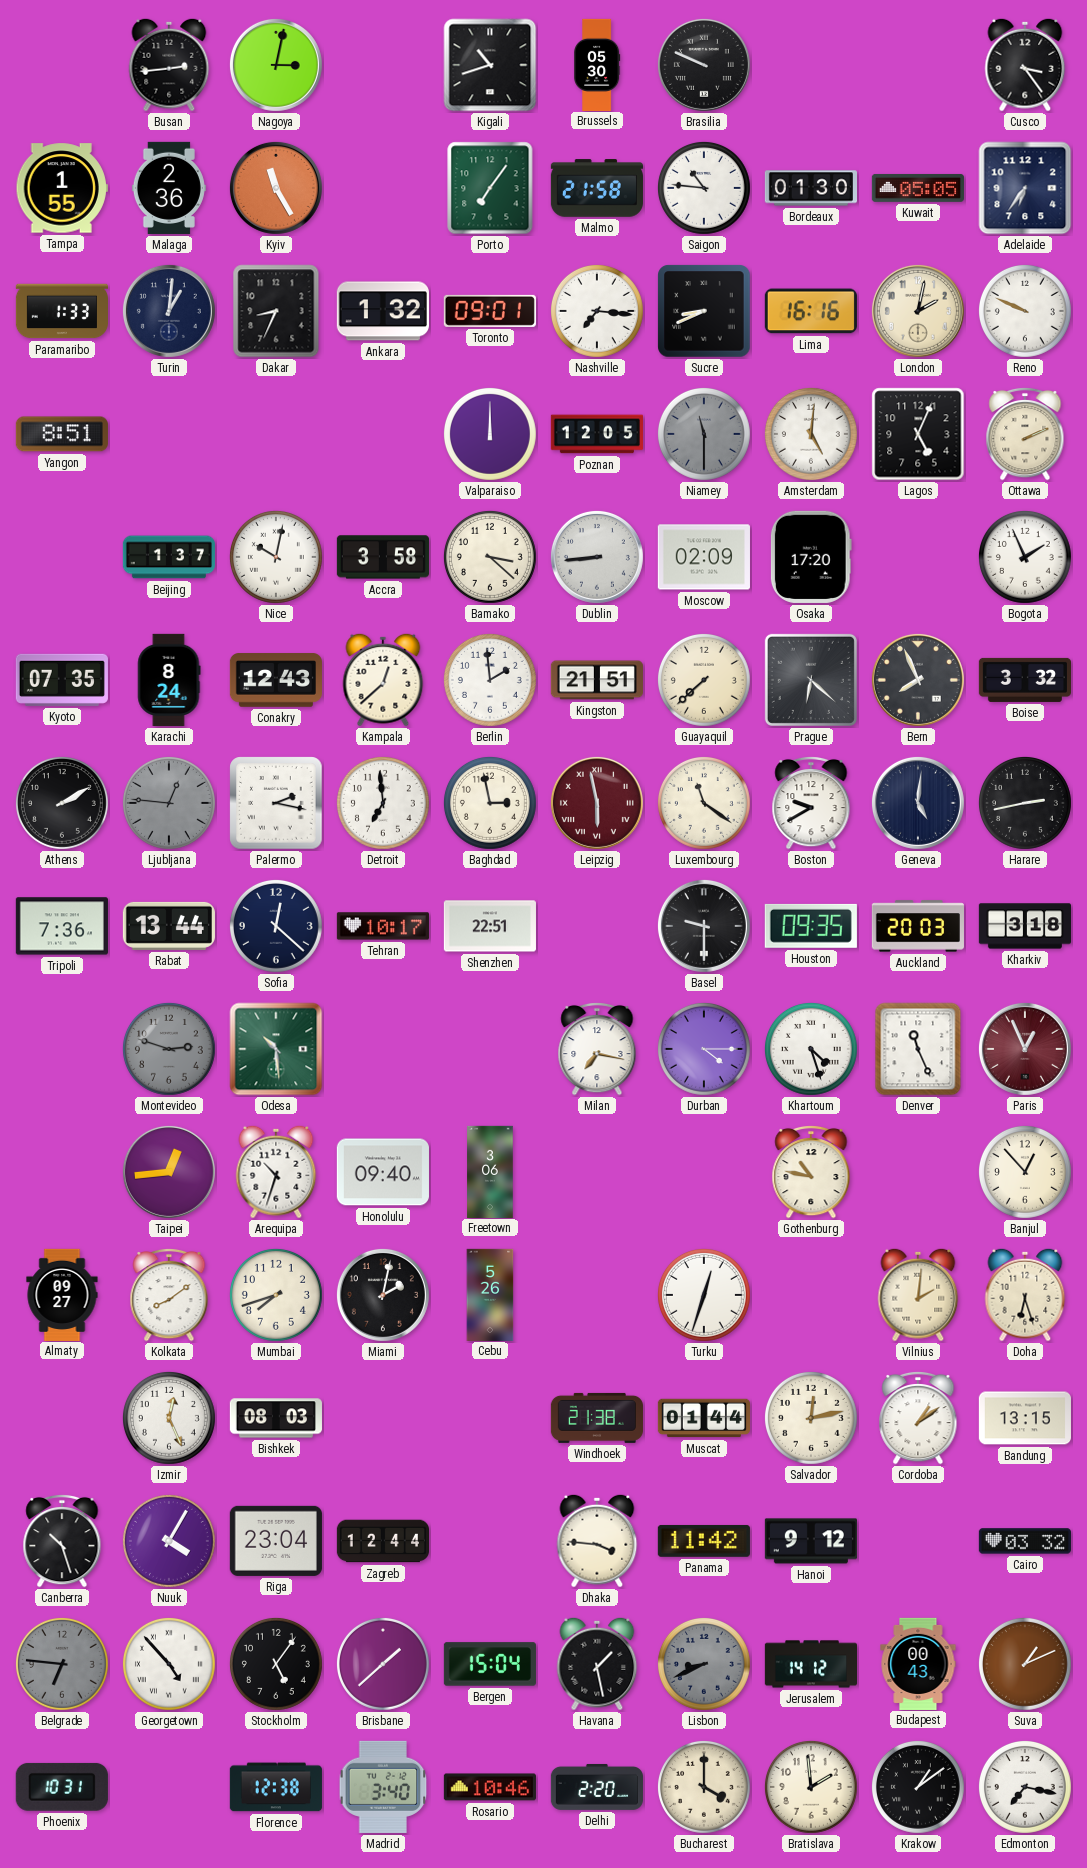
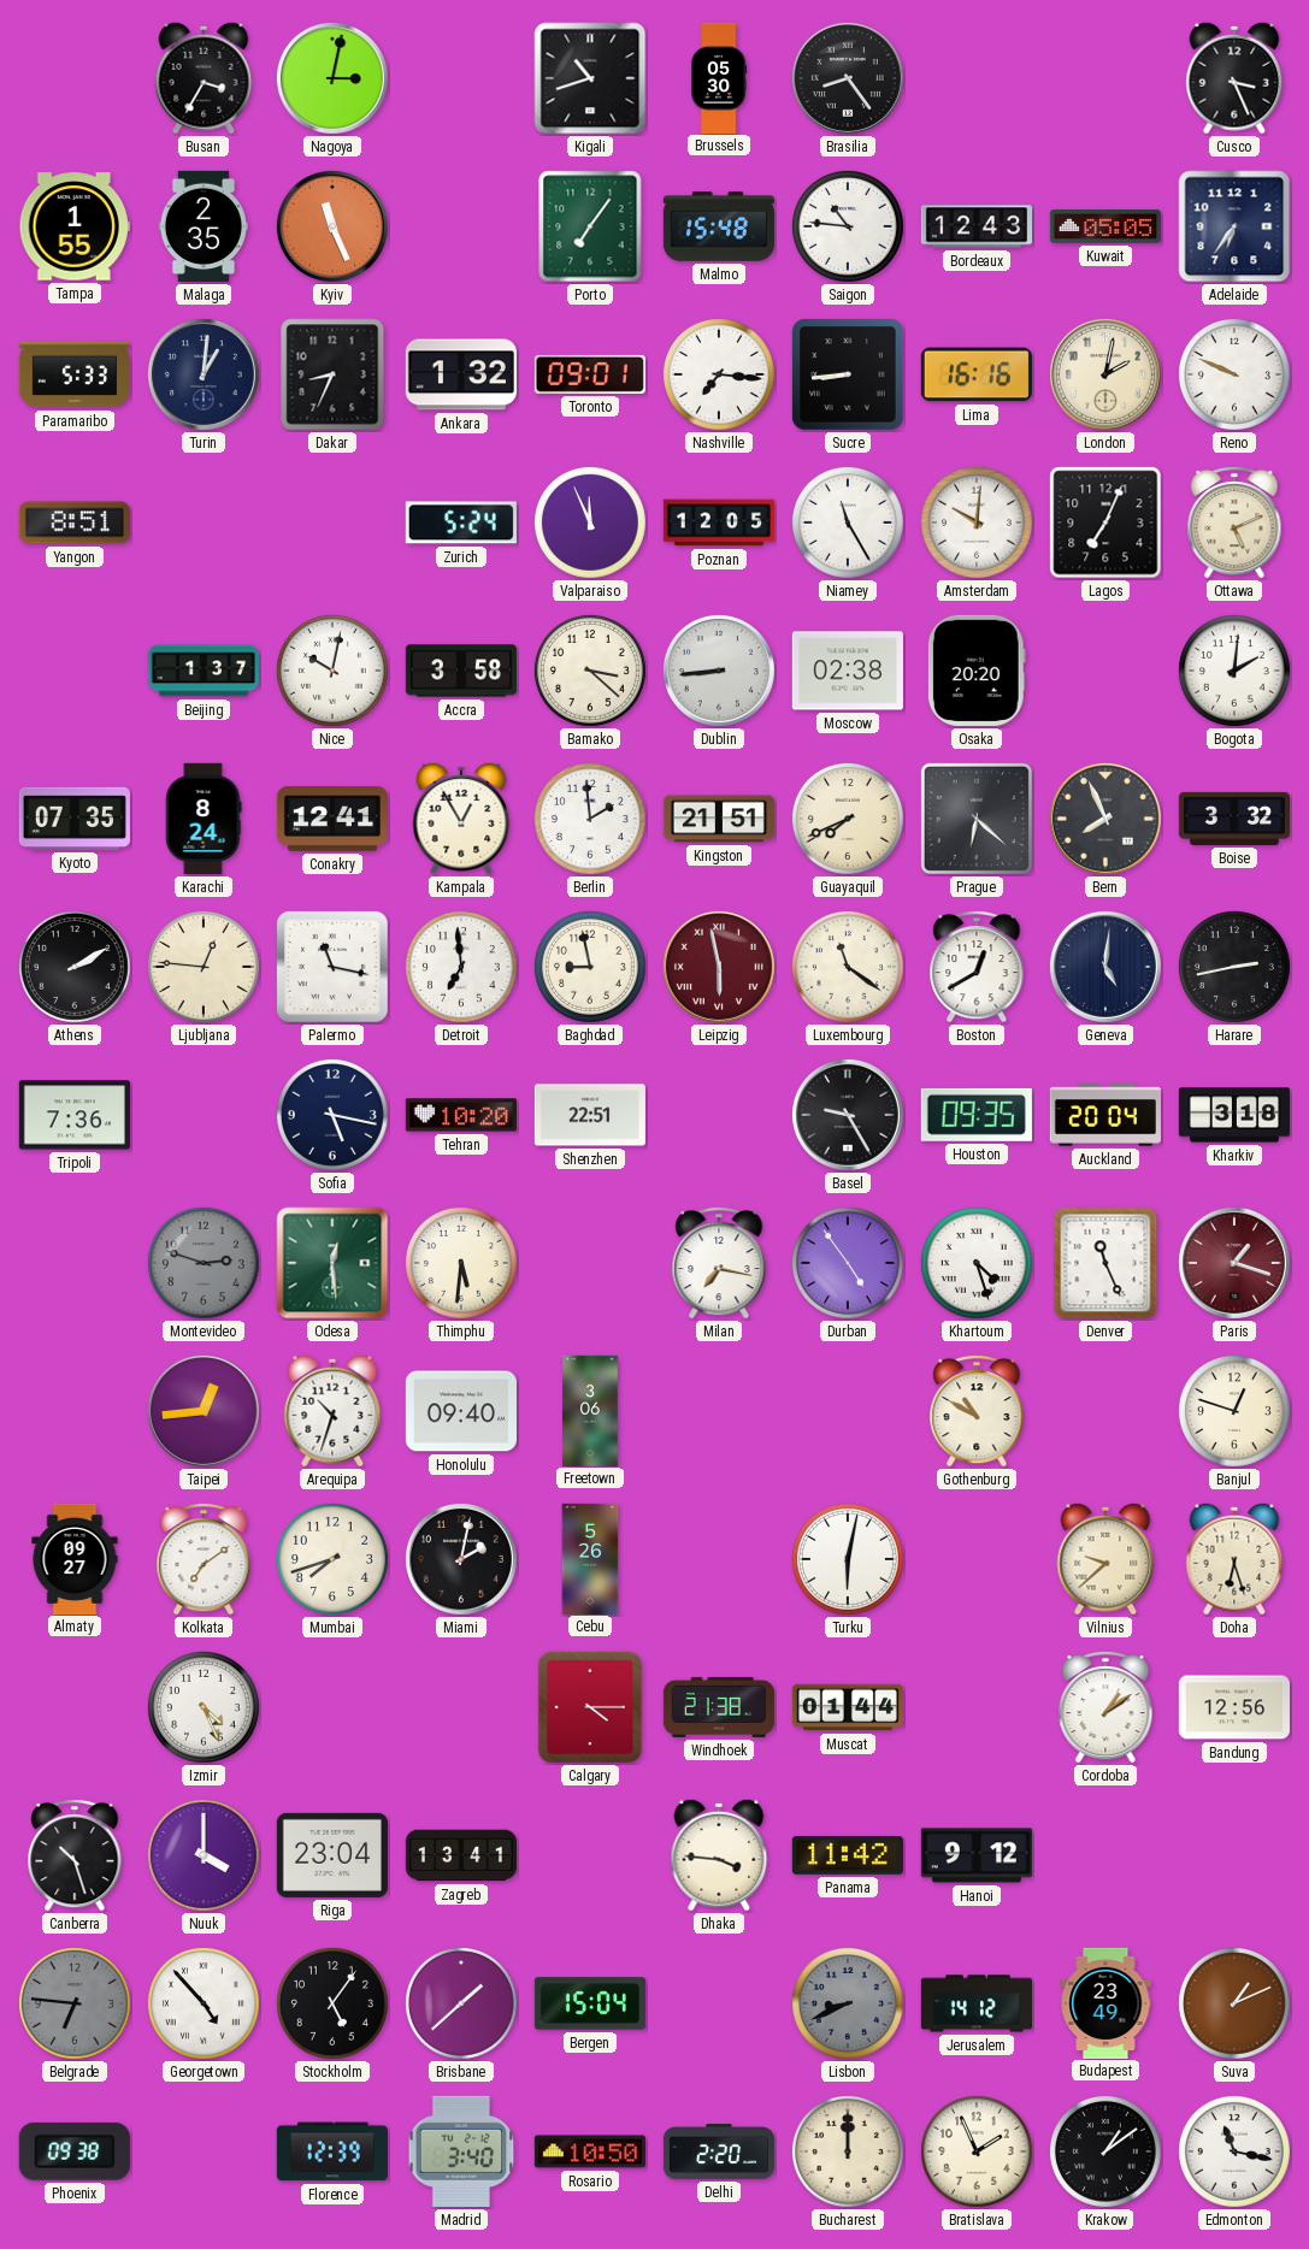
Busan: 2:44 -> 3:35 (204, 78)
Brasilia: 9:49 -> 8:24 (848, 78)
Cusco: 3:24 -> 3:26 (1234, 78)
Malaga: 2:36 -> 2:35 (204, 226)
Kyiv: 11:25 -> 11:26 (332, 226)
Malmo: 21:58 -> 15:48 (719, 226)
Bordeaux: 01:30 -> 12:43 (975, 226)
Paramaribo: 1:33 -> 5:33 (73, 374)
Sucre: 8:41 -> 8:44 (848, 374)
Zurich: none -> 5:24 (461, 523)
Valparaiso: 12:00 -> 11:56 (590, 523)
Niamey: 11:30 -> 11:25 (848, 523)
Niamey dial: grey -> white (848, 523)
Amsterdam: 5:01 -> 10:01 (977, 523)
Lagos: 5:04 -> 7:04 (1105, 523)
Ottawa: 2:11 -> 5:11 (1234, 523)
Moscow: 02:09 -> 02:38 (848, 671)
Osaka: 17:20 -> 20:20 (977, 671)
Bogota: 1:56 -> 2:01 (1234, 671)
Conakry: 12:43 -> 12:41 (332, 819)
Kampala: 12:38 -> 12:55 (461, 819)
Guayaquil: 7:38 -> 7:41 (848, 819)
Ljubljana dial: grey -> cream (204, 967)
Palermo: 2:17 -> 11:17 (332, 967)
Baghdad: 2:58 -> 8:58 (590, 967)
Boston: 9:40 -> 12:40 (977, 967)
Rabat: 13:44 -> none (169, 926)
Sofia: 12:22 -> 5:17 (332, 1115)
Tehran: 10:17 -> 10:20 (461, 1115)
Basel: 9:30 -> 9:25 (848, 1115)
Auckland: 20:03 -> 20:04 (1105, 1115)
Odesa: 10:29 -> 12:29 (332, 1263)
Thimphu: none -> 5:31 (461, 1263)
Durban: 4:15 -> 4:54 (848, 1263)
Paris: 12:56 -> 1:18 (1234, 1263)
Gothenburg: 10:47 -> 10:50 (977, 1411)
Banjul: 12:53 -> 12:48 (1234, 1411)
Kolkata: 8:09 -> 7:09 (204, 1559)
Turku: 12:33 -> 6:02 (848, 1559)
Vilnius: 2:01 -> 9:38 (1105, 1559)
Izmir: 12:26 -> 4:26 (204, 1707)
Bishkek: 08:03 -> none (275, 1418)
Calgary: none -> 4:15 (589, 1707)
Salvador: 12:13 -> none (811, 1418)
Bandung: 13:15 -> 12:56 (1234, 1707)
Nuuk: 4:05 -> 4:00 (204, 1855)
Zagreb: 12:44 -> 13:41 (460, 1855)
Cairo: 03:32 -> none (1025, 1541)
Havana: 1:28 -> none (597, 1664)
Budapest: 00:43 -> 23:49 (1105, 2002)
Phoenix: 10:31 -> 09:38 (75, 2151)
Florence: 12:38 -> 12:39 (332, 2151)
Rosario: 10:46 -> 10:50 (590, 2151)
Bucharest: 4:00 -> 12:00 (848, 2151)
Bratislava: 1:59 -> 1:56 (977, 2151)
Edmonton: 7:17 -> 11:17 (1234, 2151)
